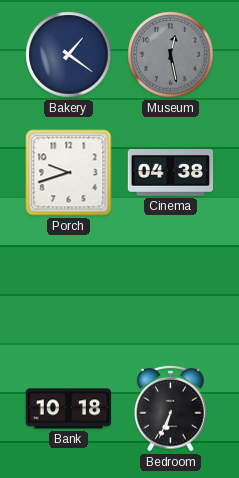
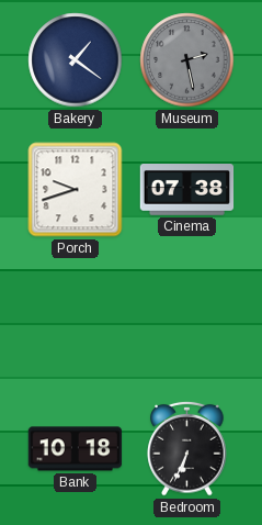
Museum: 12:28 -> 2:28 (187, 60)
Cinema: 04:38 -> 07:38 (187, 190)
